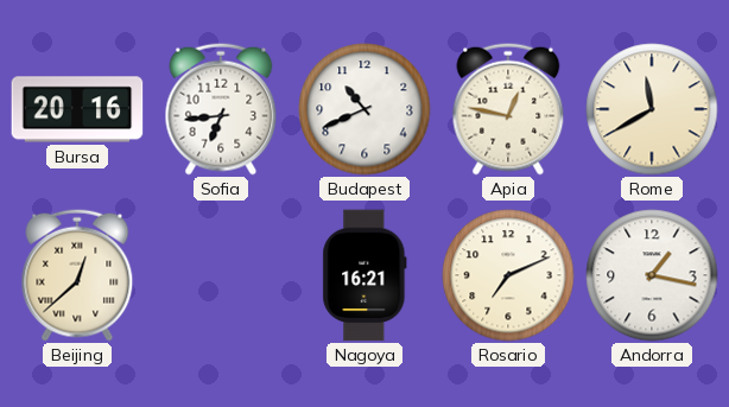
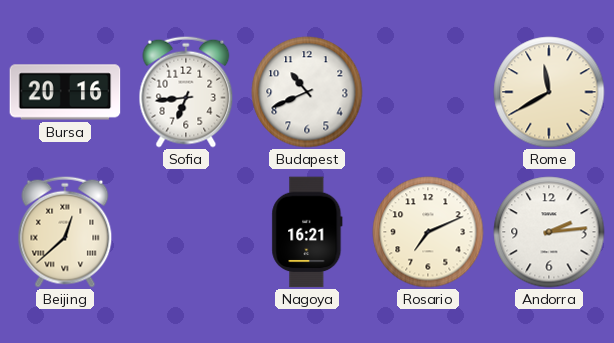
Apia: 12:47 -> none (508, 109)
Andorra: 1:17 -> 2:14 (549, 232)
